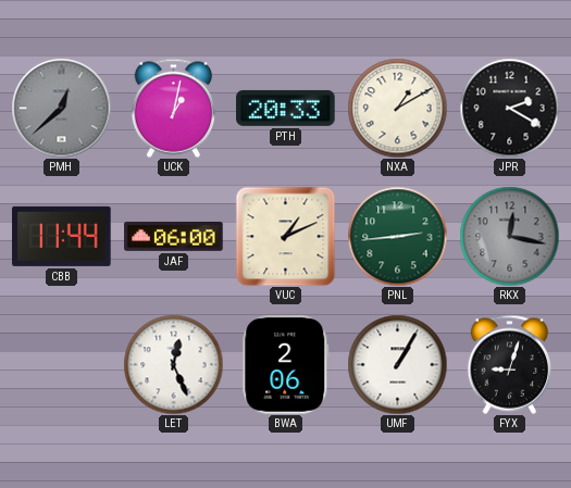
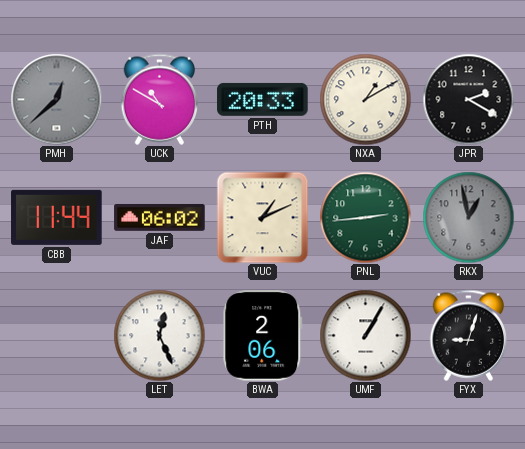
UCK: 1:02 -> 10:50 (160, 99)
JAF: 06:00 -> 06:02 (160, 217)
RKX: 12:17 -> 12:58 (468, 217)
